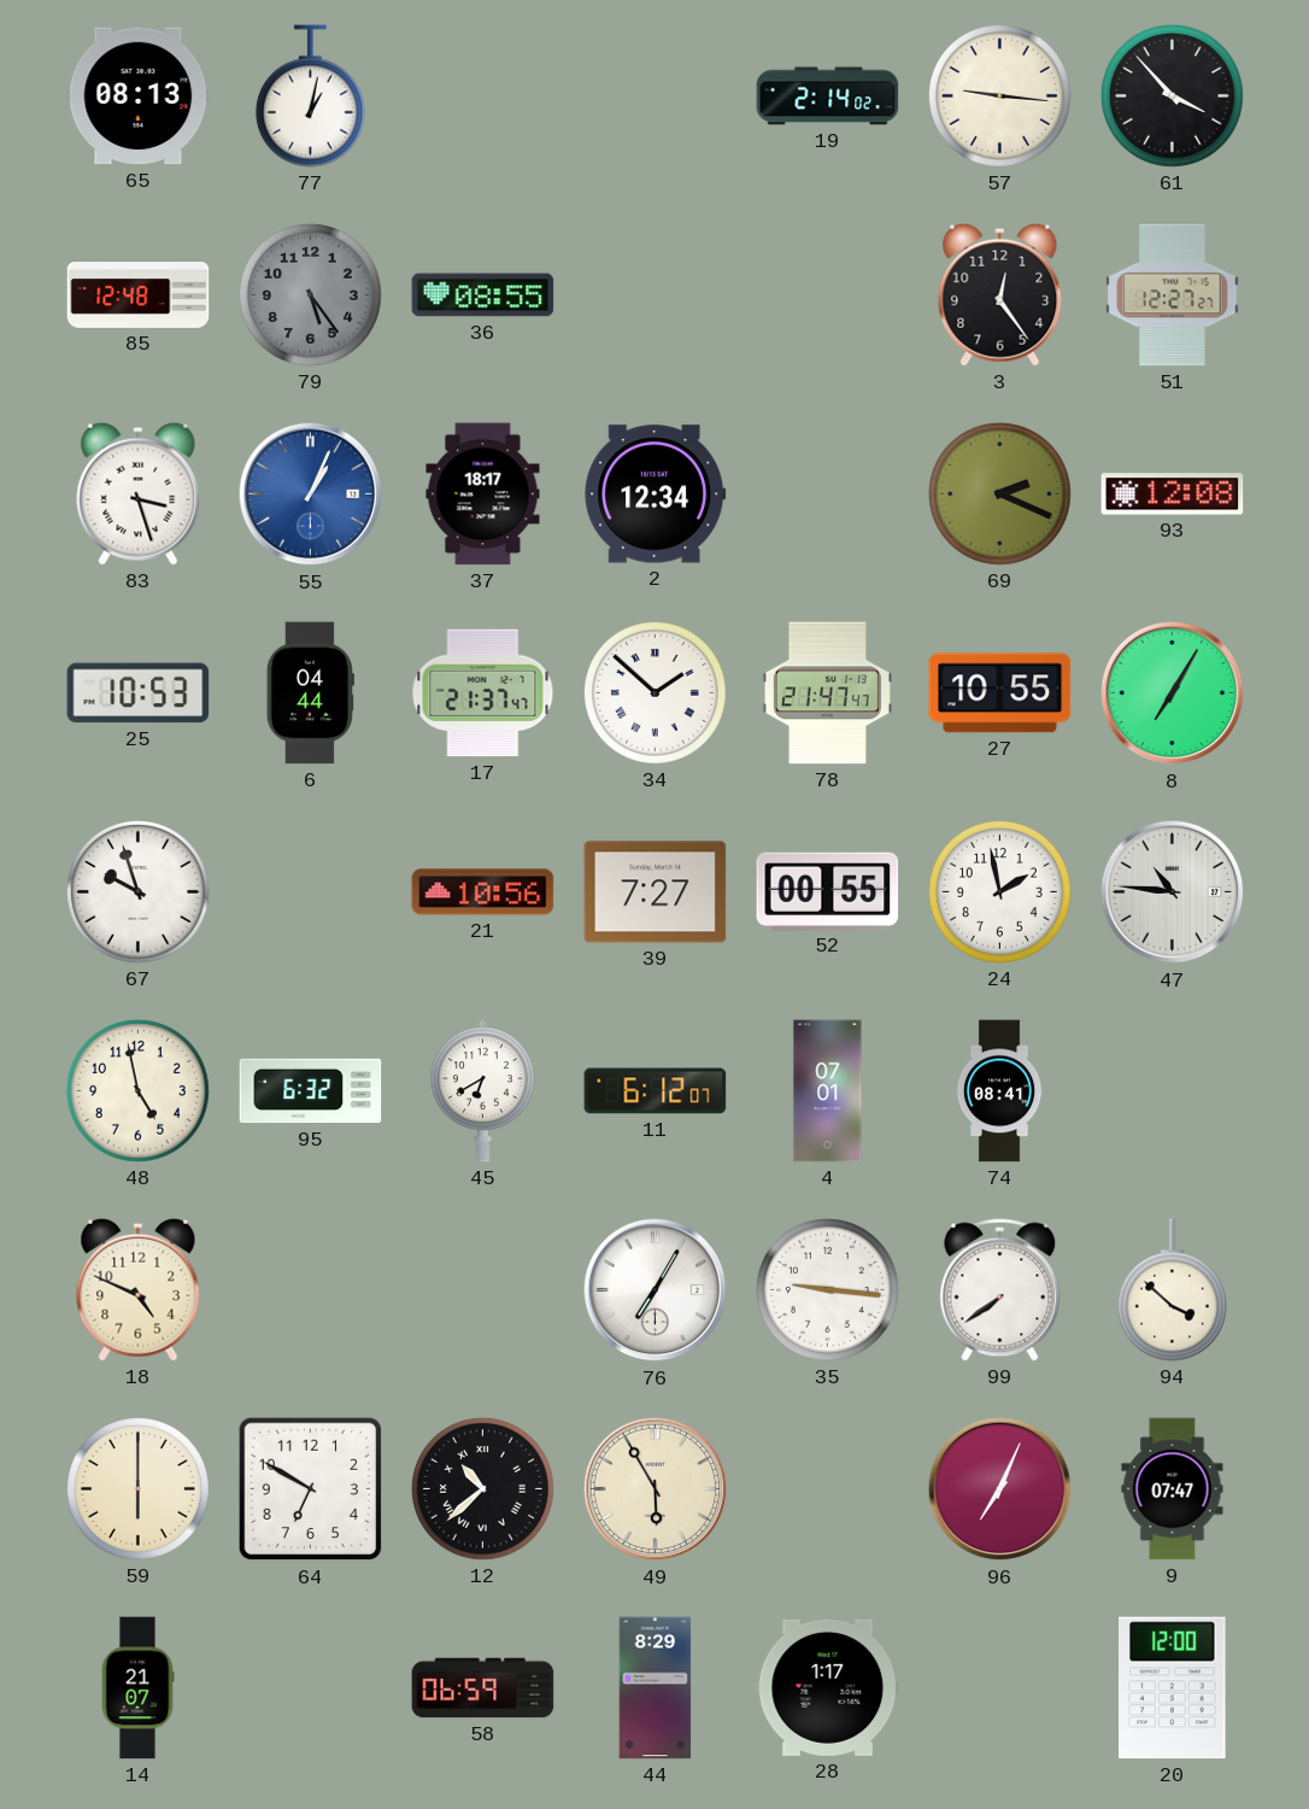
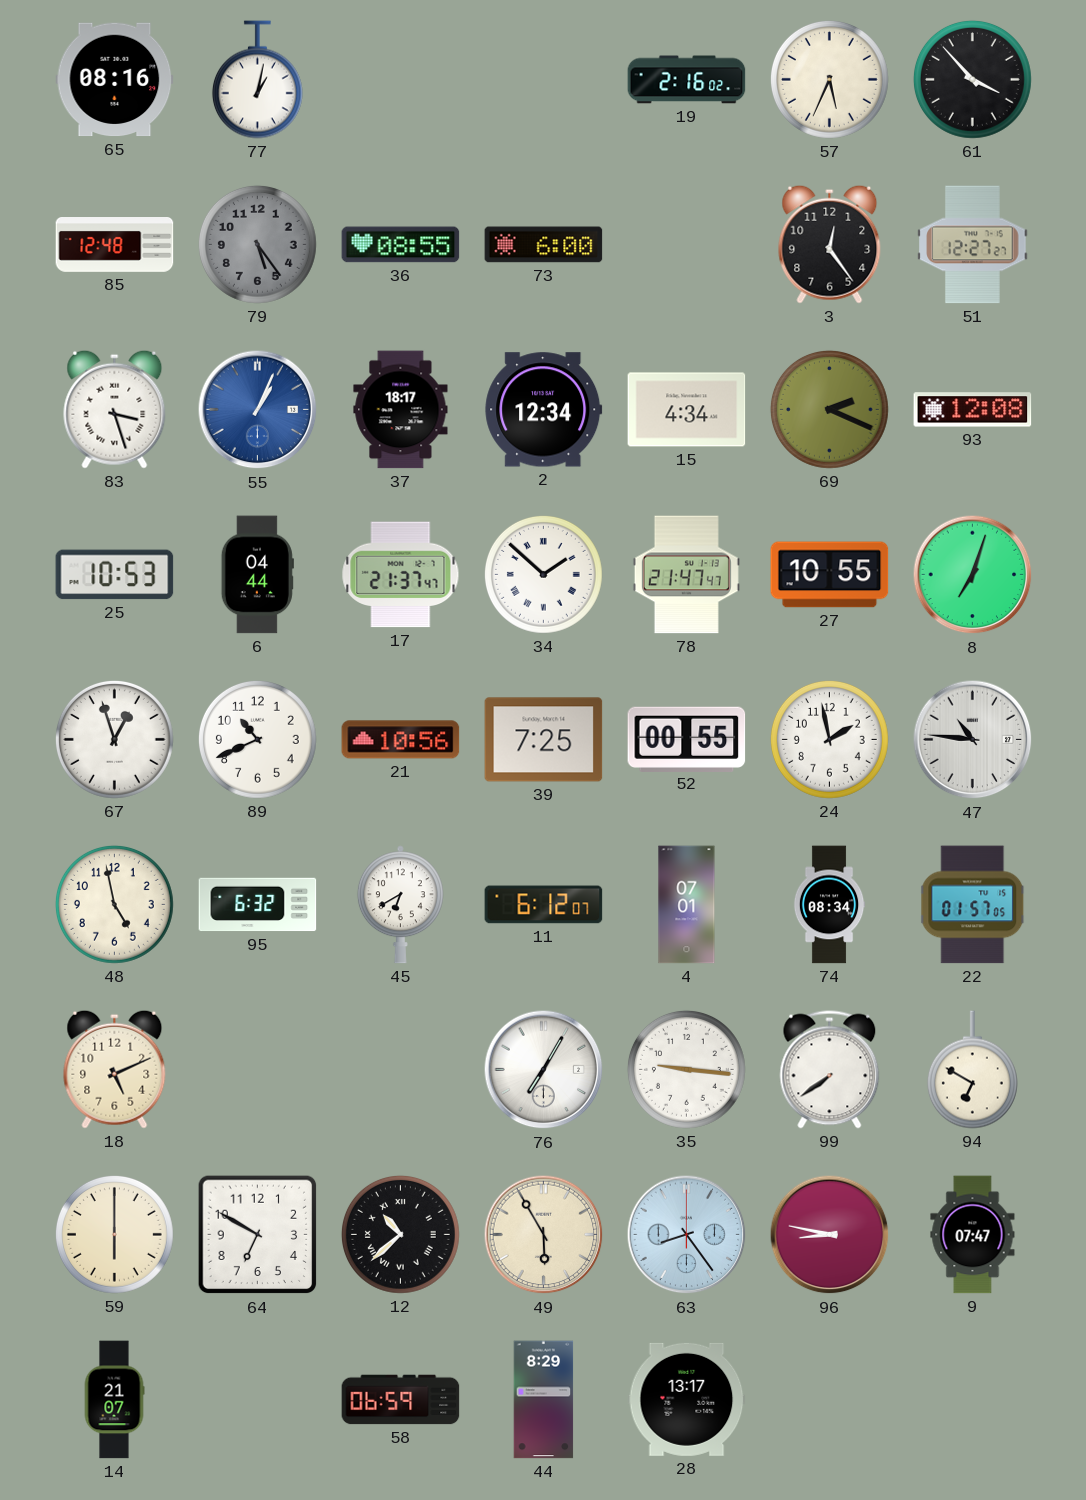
65: 08:13 -> 08:16 (115, 80)
19: 2:14 -> 2:16 (687, 80)
57: 9:16 -> 5:34 (829, 79)
73: none -> 6:00 (544, 245)
15: none -> 4:34 (687, 410)
8: 7:05 -> 7:03 (973, 575)
67: 9:57 -> 12:57 (114, 739)
89: none -> 10:41 (257, 739)
39: 7:27 -> 7:25 (544, 740)
74: 08:41 -> 08:34 (829, 905)
22: none -> 01:57 (973, 905)
18: 4:49 -> 5:11 (115, 1069)
94: 3:52 -> 6:50 (972, 1070)
63: none -> 8:24 (687, 1235)
96: 7:04 -> 8:47 (830, 1235)
28: 1:17 -> 13:17 (687, 1399)
20: 12:00 -> none (1173, 1688)
